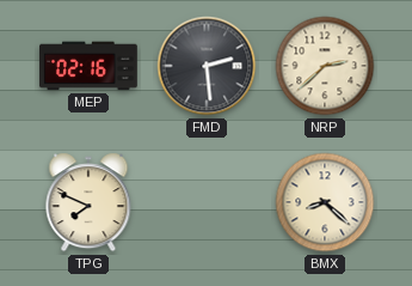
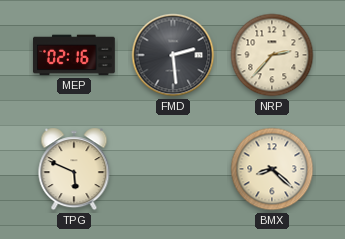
NRP: 2:38 -> 2:37 (272, 55)
TPG: 7:49 -> 5:49 (74, 169)
